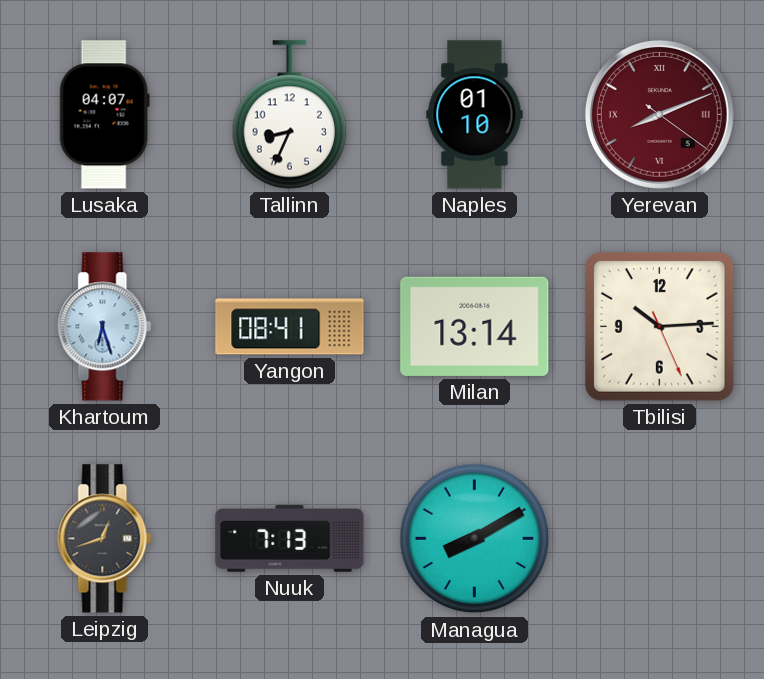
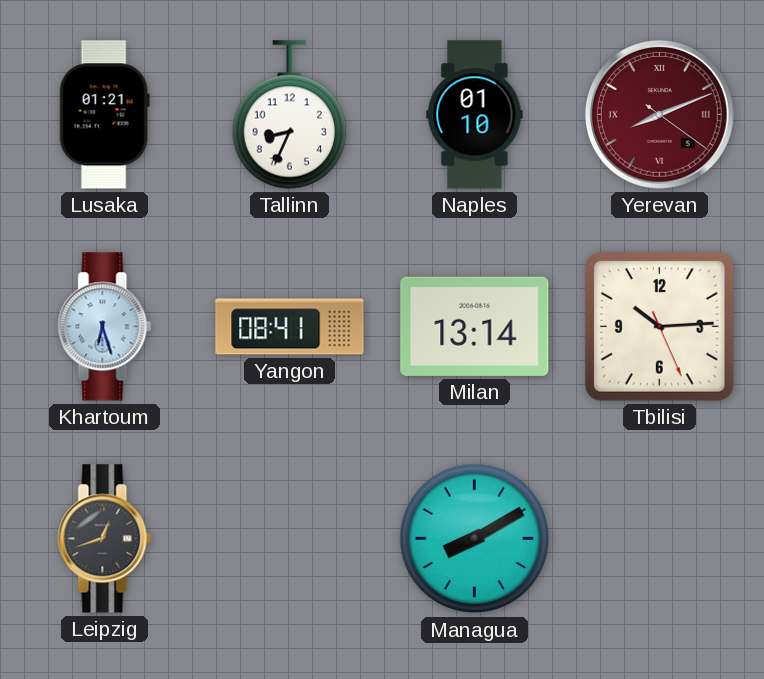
Lusaka: 04:07 -> 01:21 (104, 115)
Nuuk: 7:13 -> none (290, 539)
